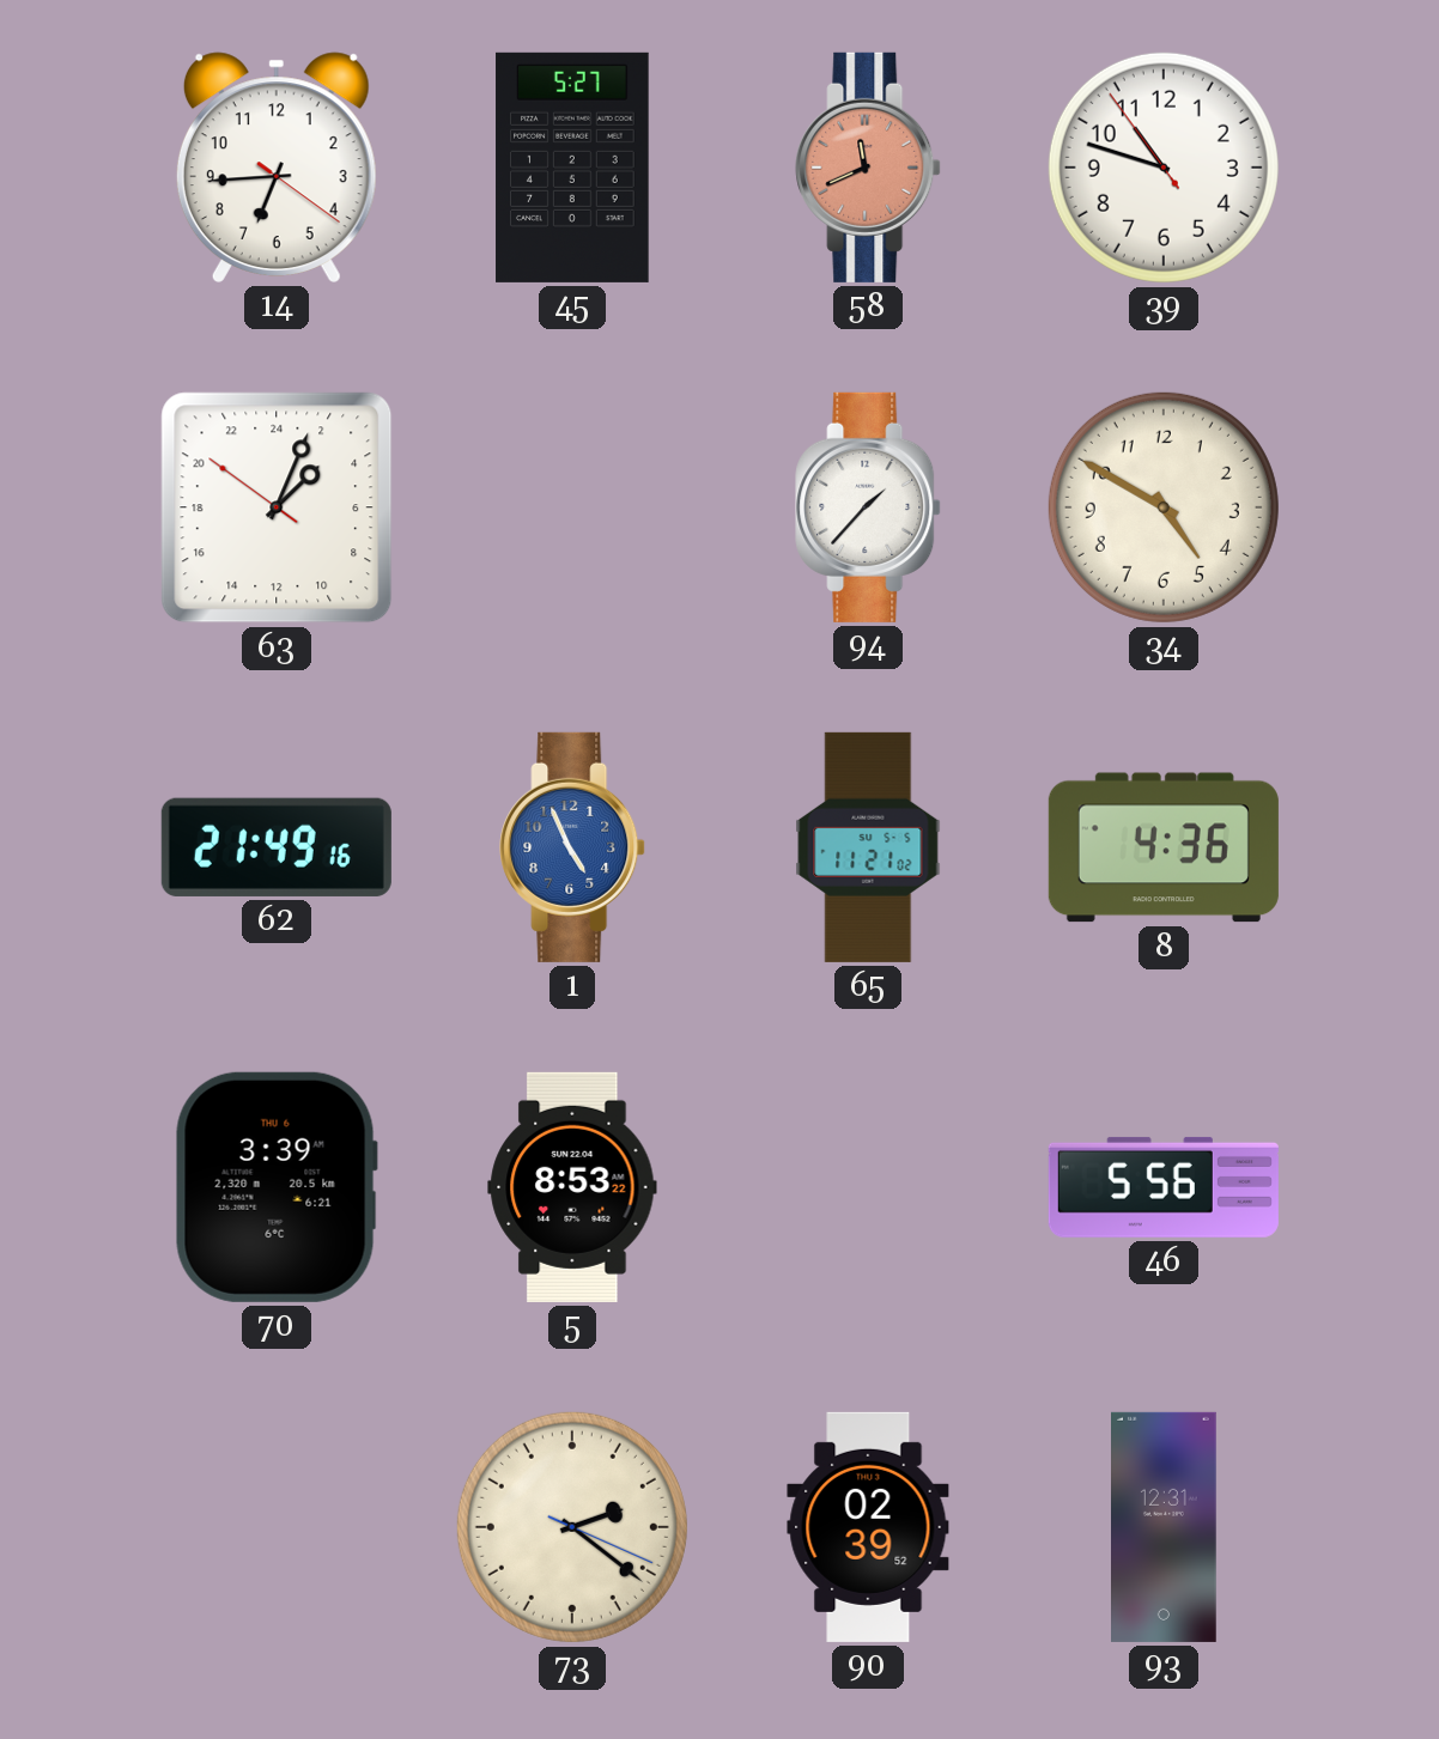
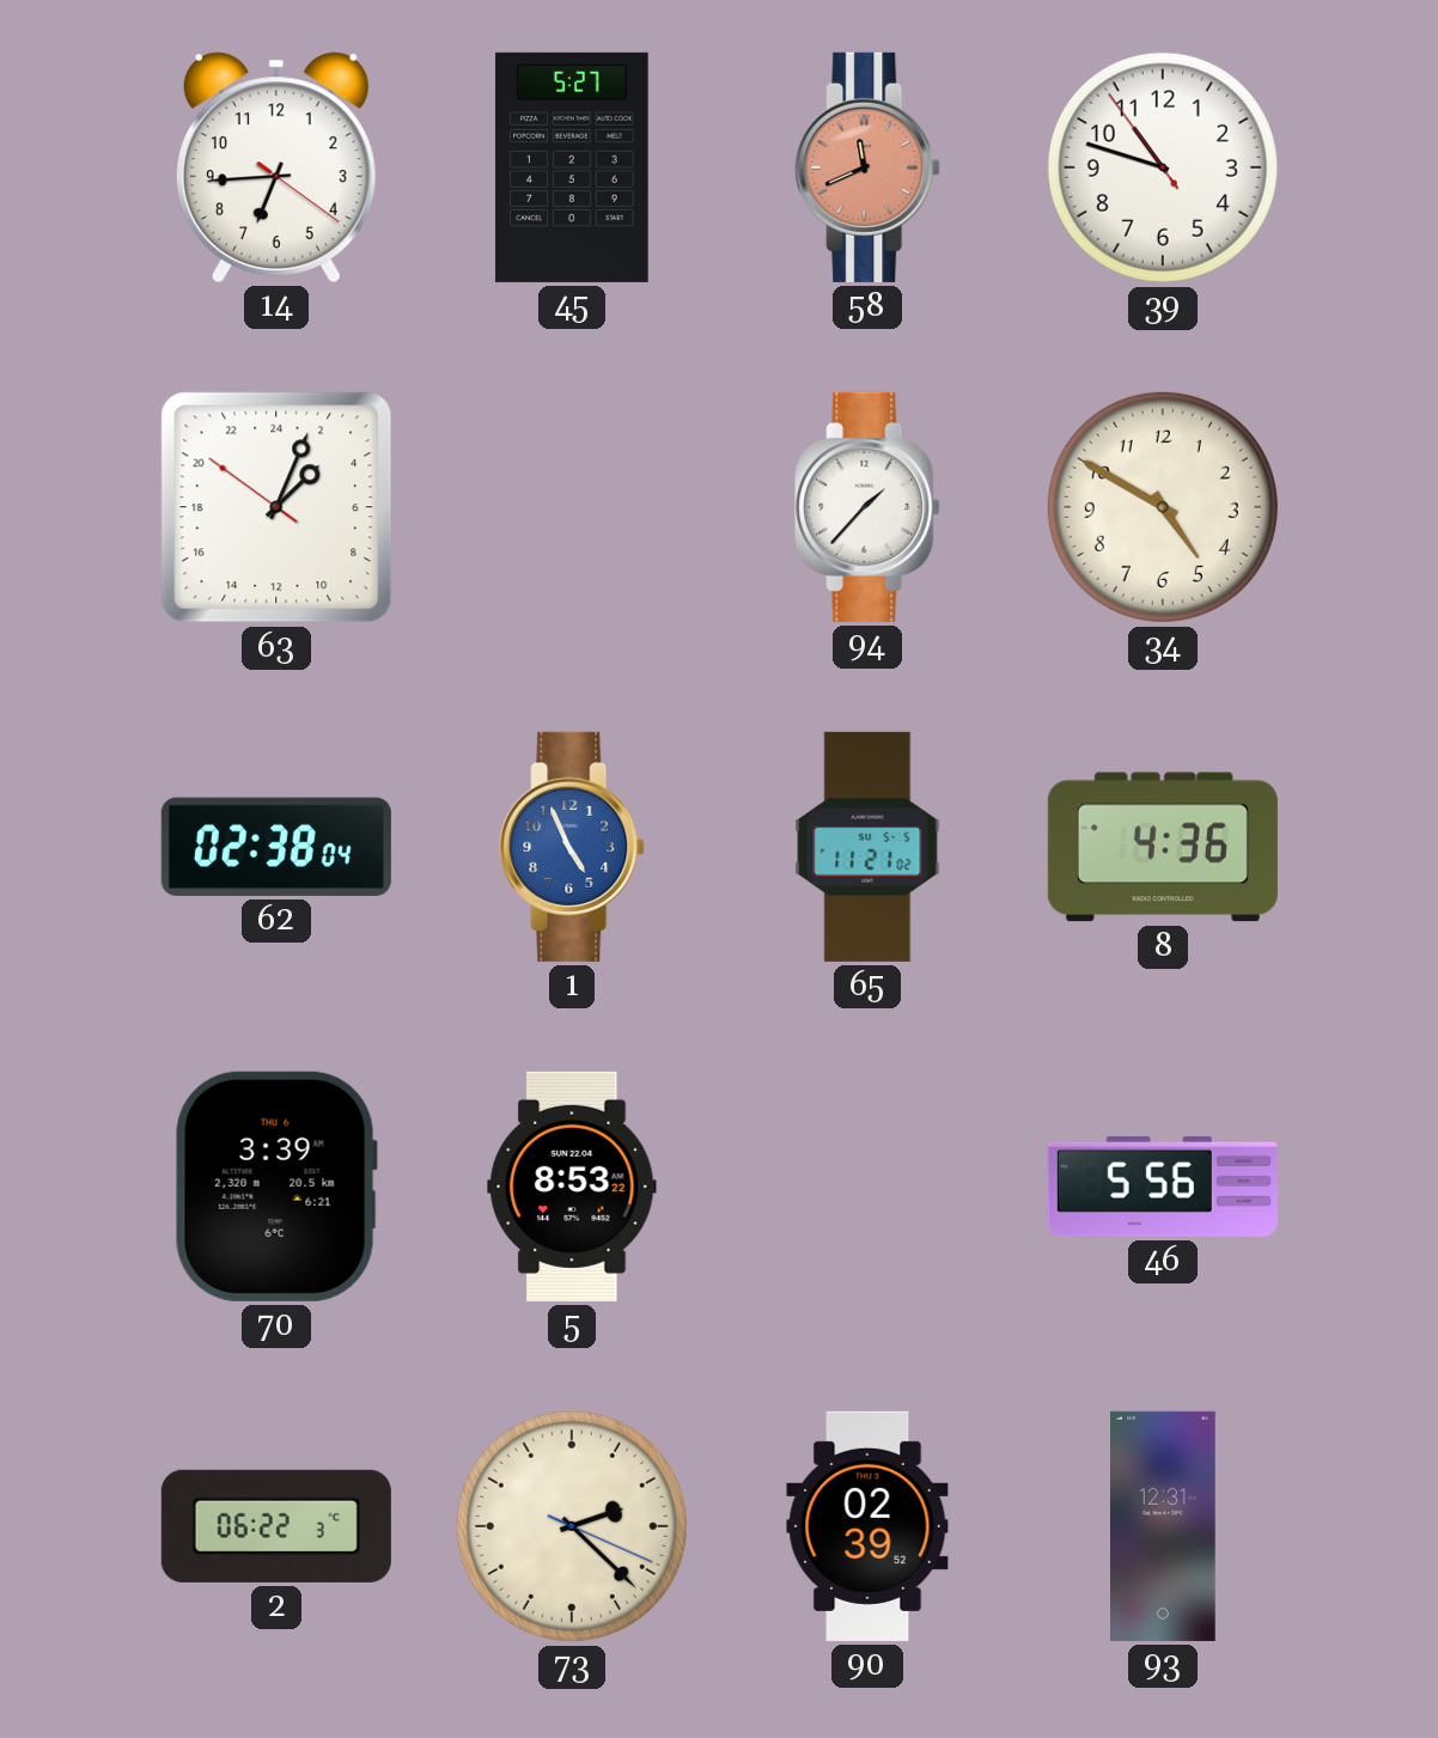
62: 21:49 -> 02:38 (276, 847)
2: none -> 06:22 (276, 1526)
73: 2:21 -> 2:22 (572, 1526)
